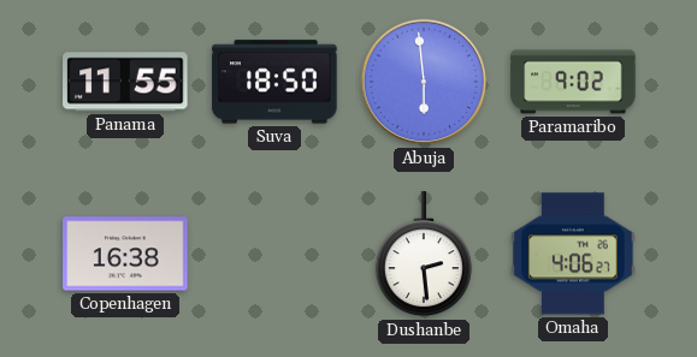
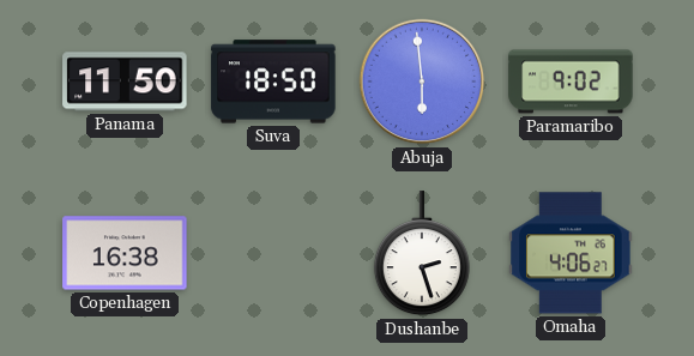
Panama: 11:55 -> 11:50 (125, 82)
Dushanbe: 2:29 -> 2:27 (422, 254)
